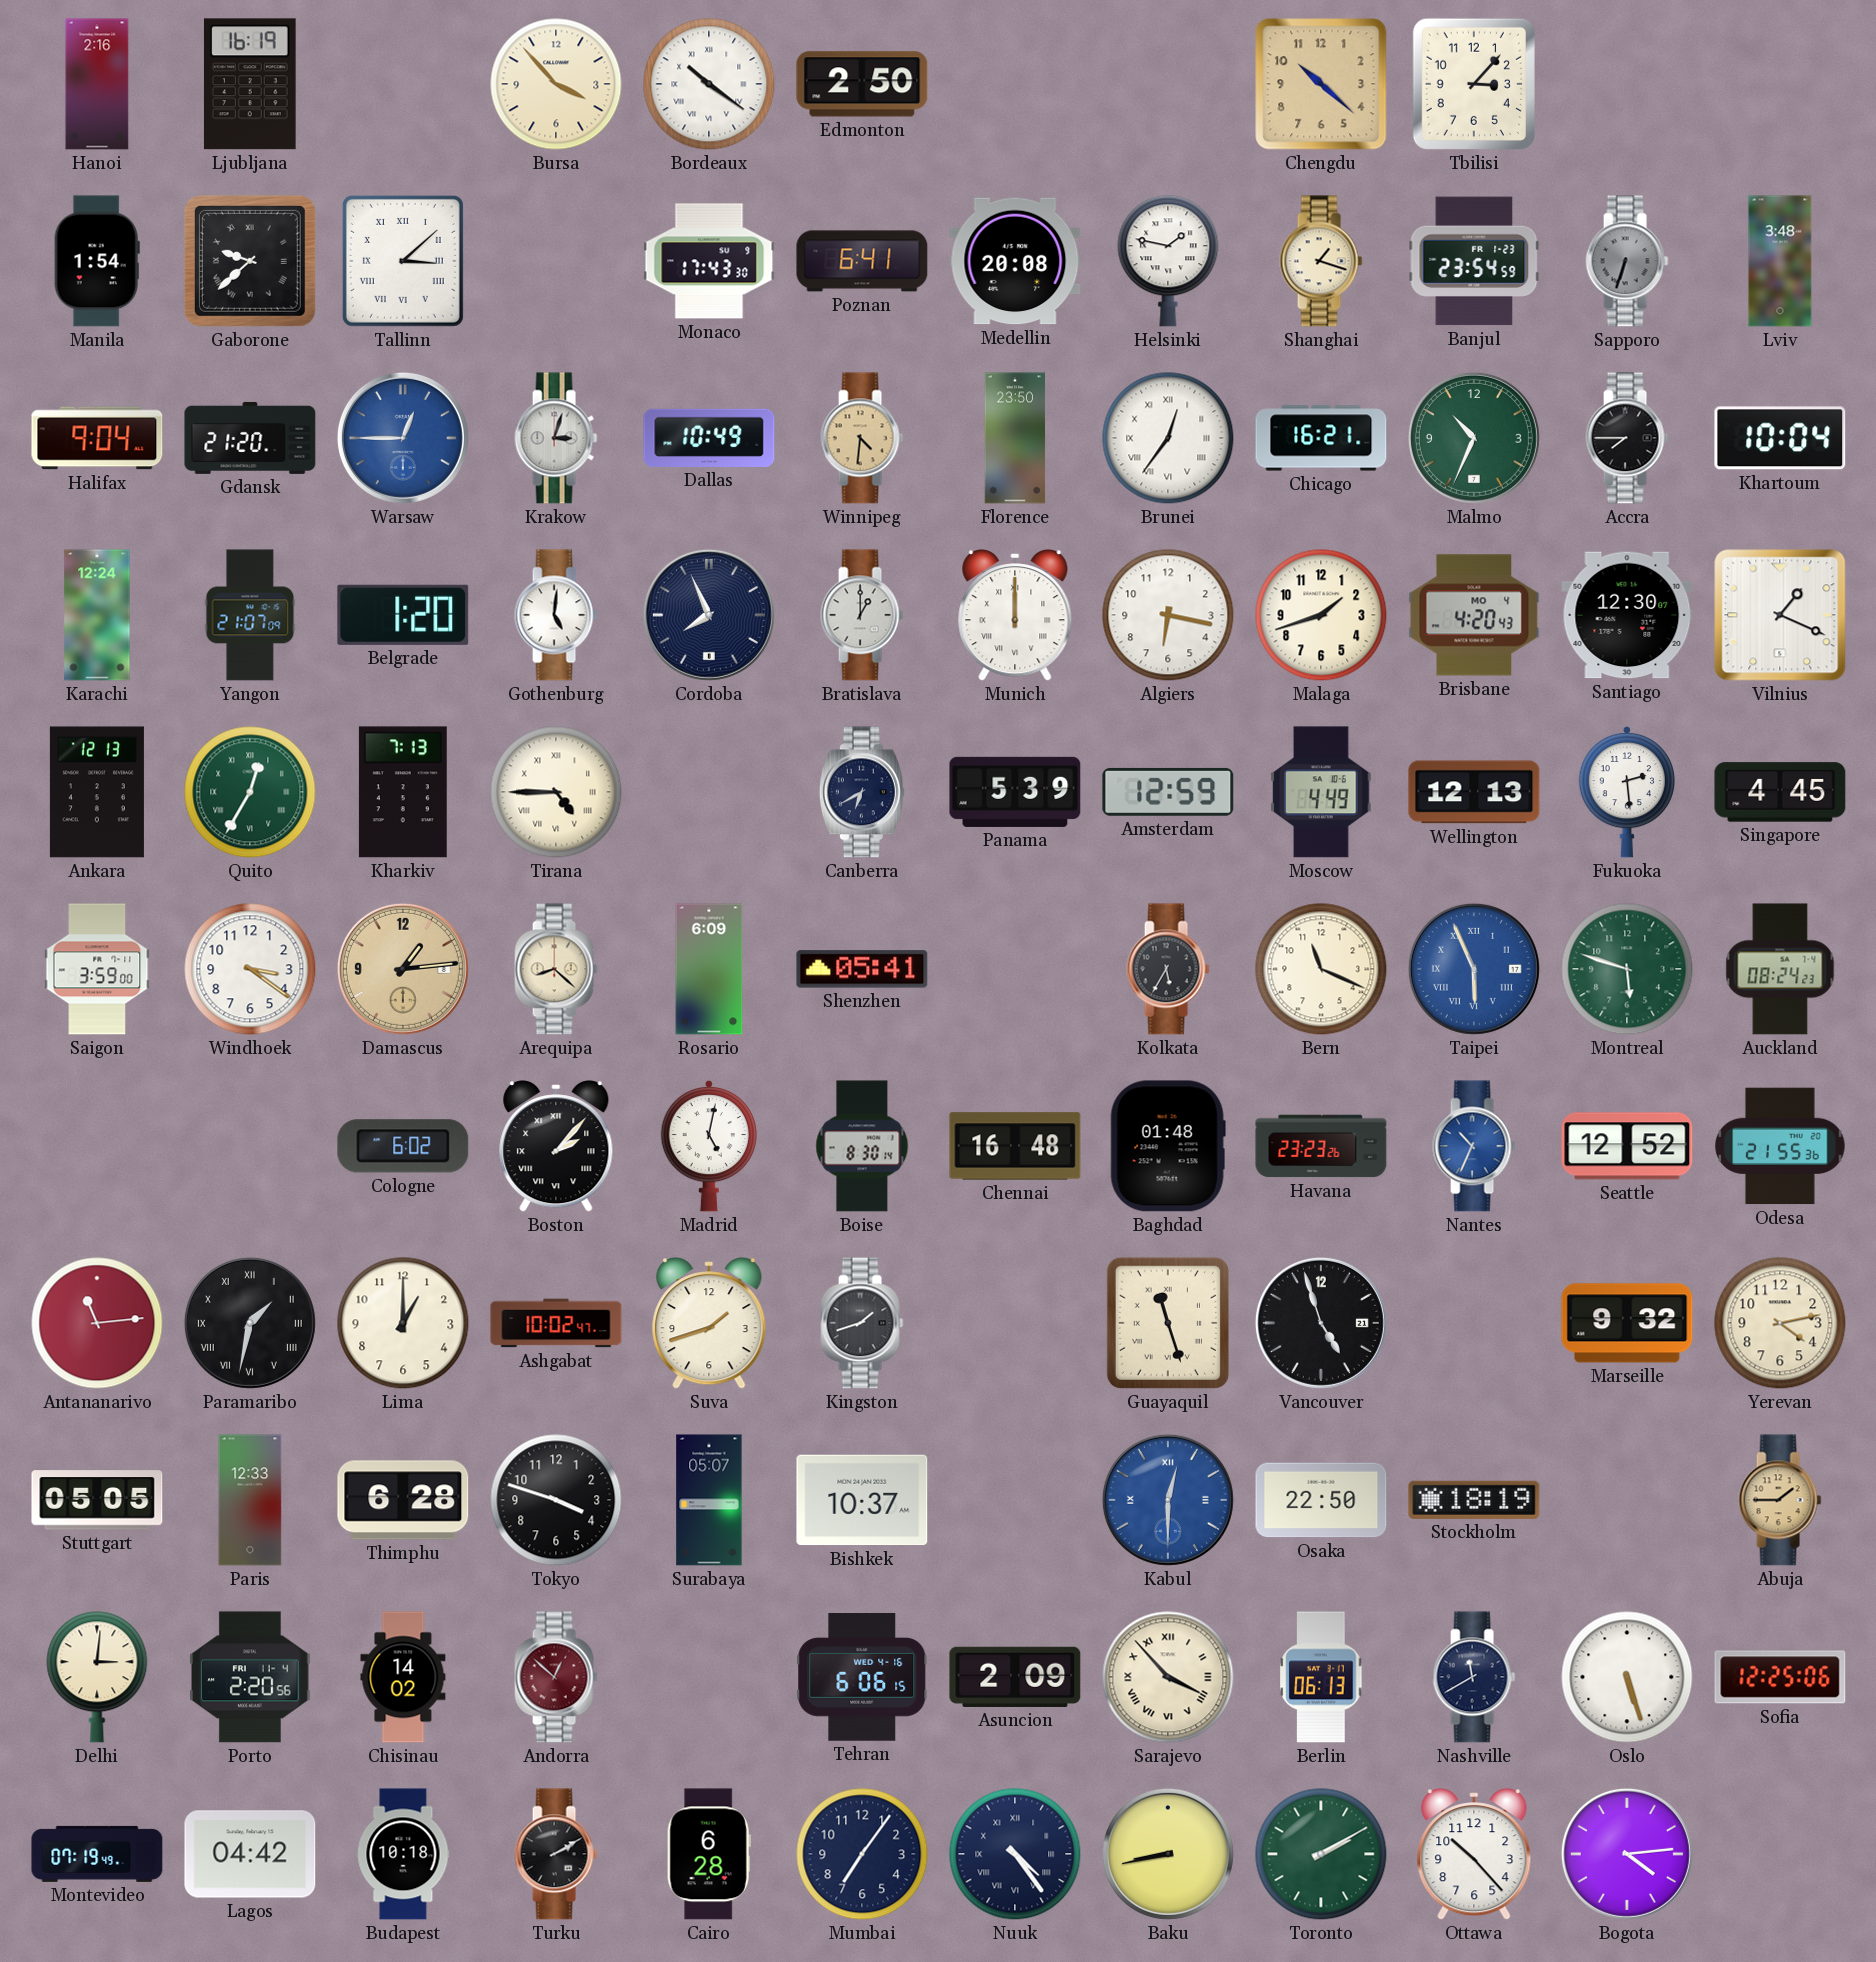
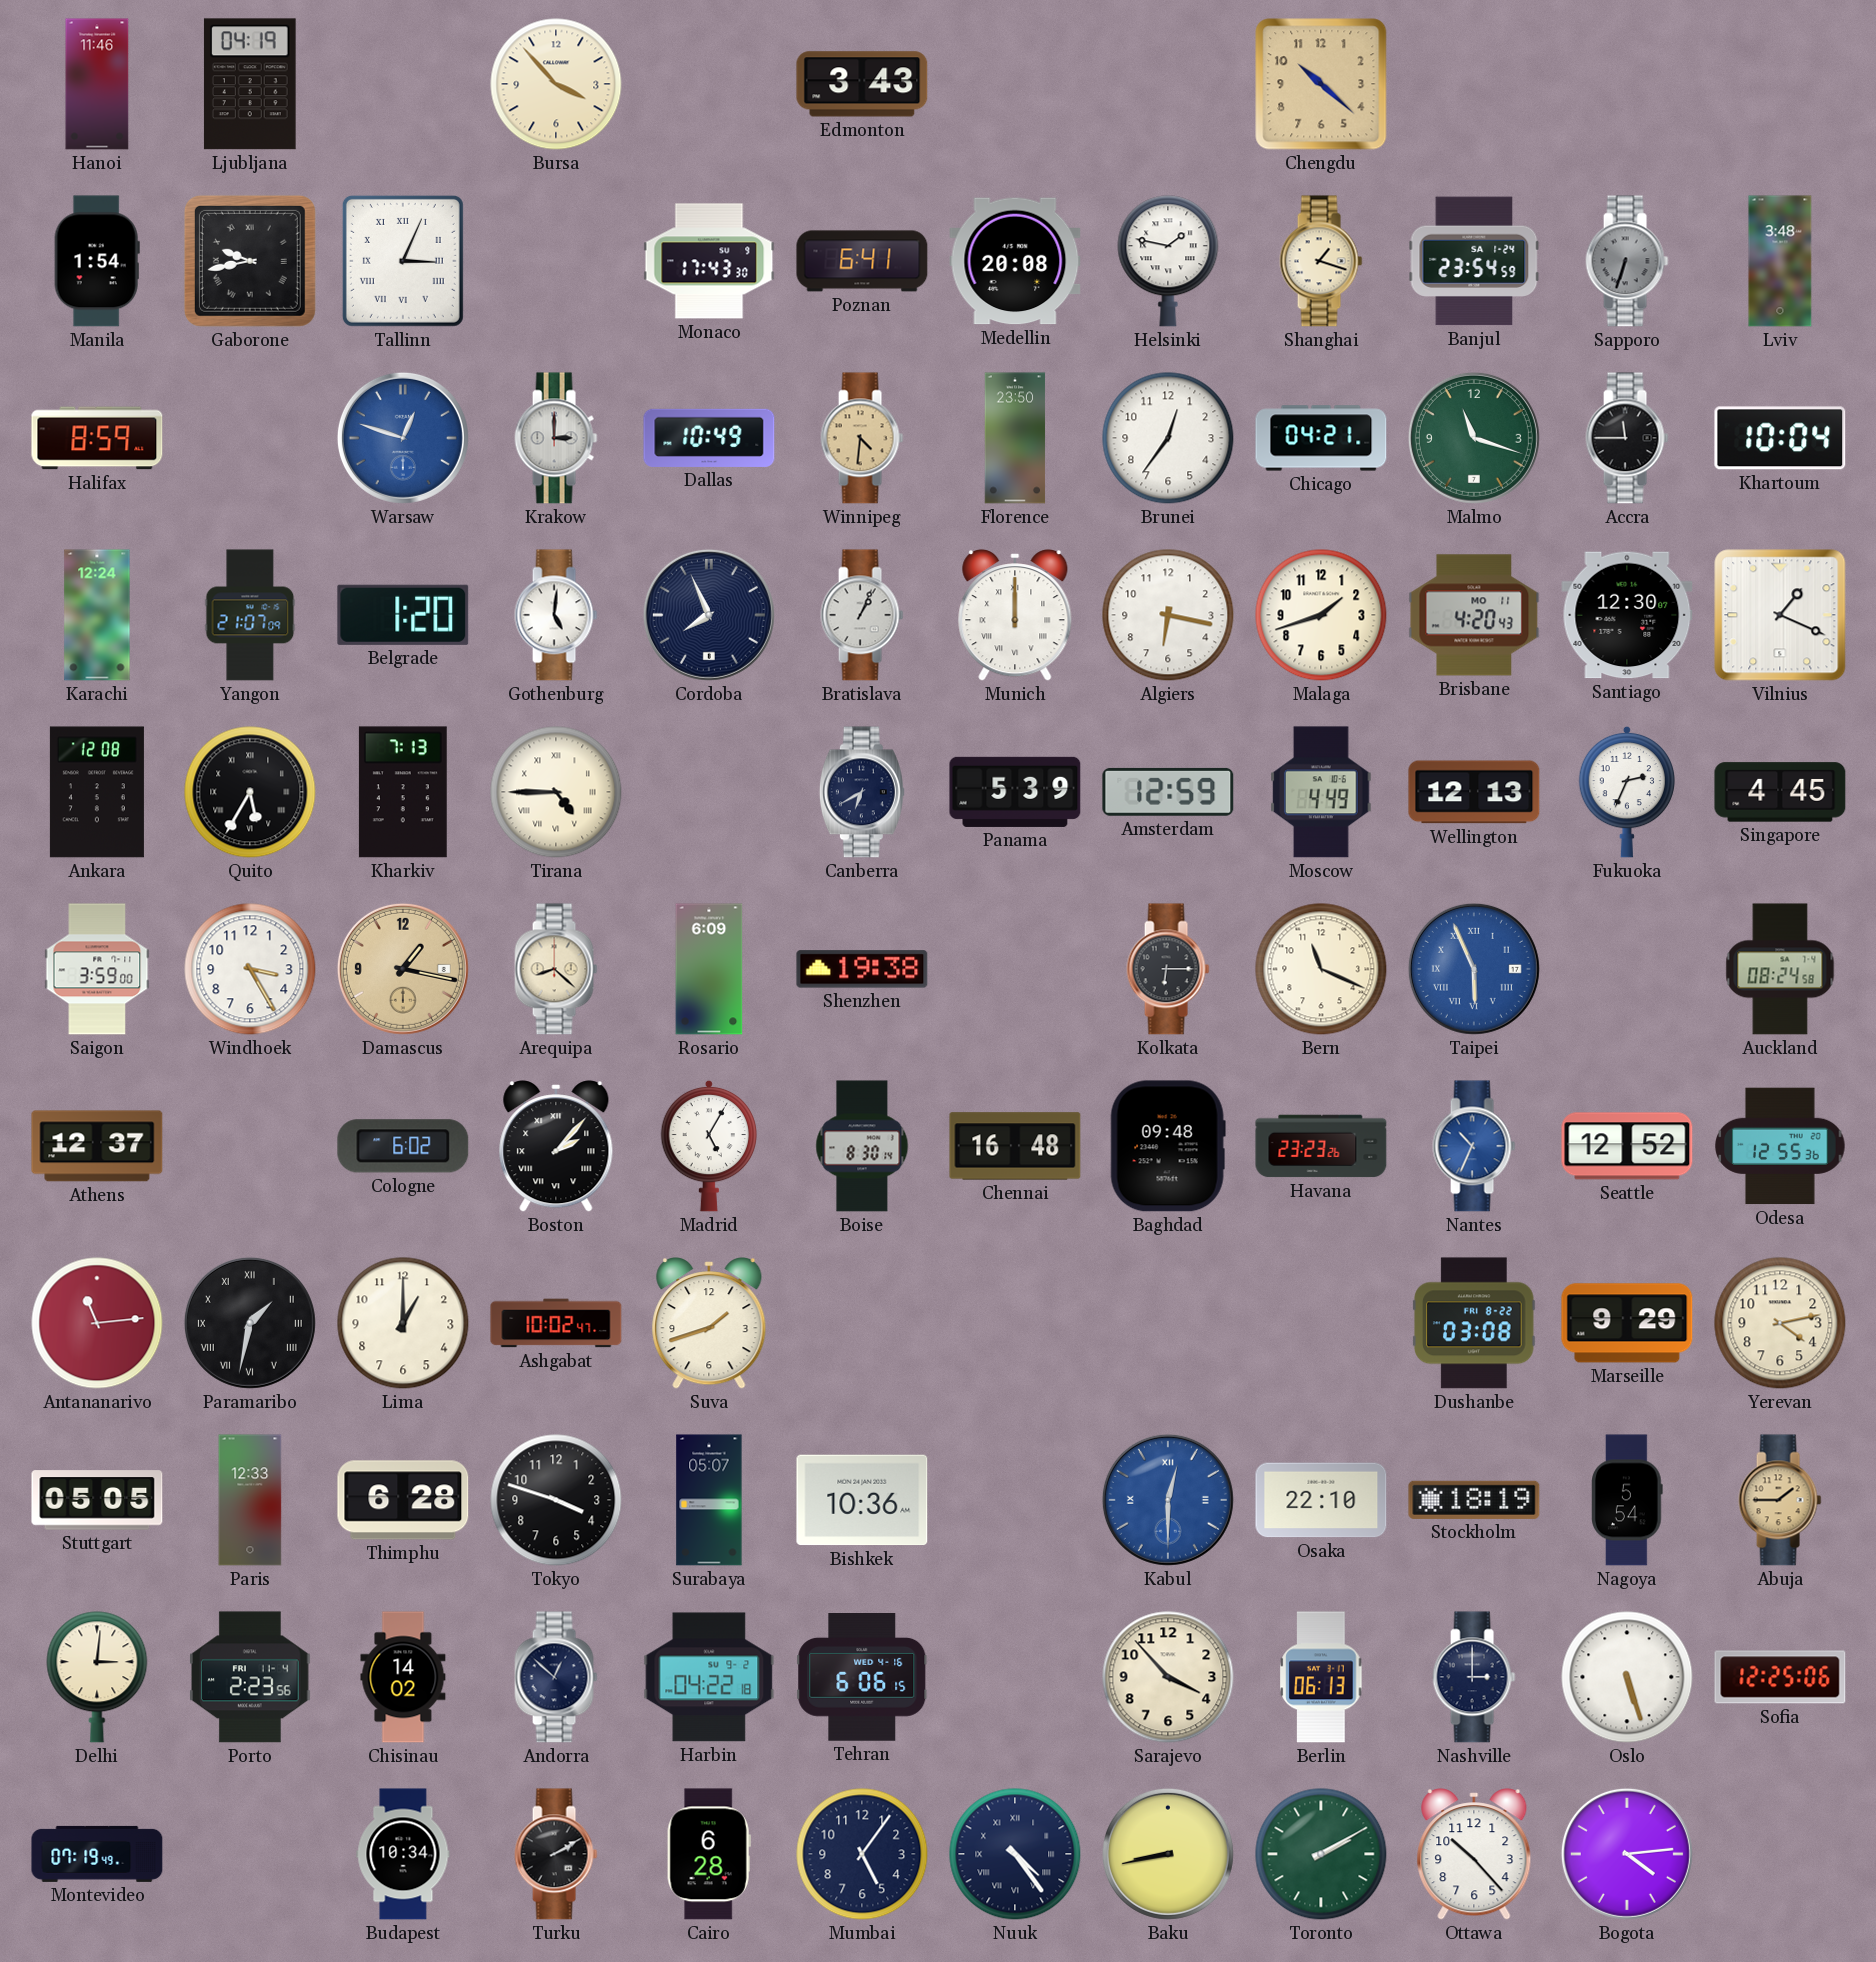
Hanoi: 2:16 -> 11:46 (97, 84)
Ljubljana: 16:19 -> 04:19 (250, 84)
Bordeaux: 10:21 -> none (709, 84)
Edmonton: 2:50 -> 3:43 (862, 84)
Tbilisi: 3:07 -> none (1474, 84)
Gaborone: 9:38 -> 9:43 (250, 261)
Tallinn: 3:08 -> 3:04 (403, 261)
Banjul date: FR 1-23 -> SA 1-24 (1474, 261)
Halifax: 9:04 -> 8:59 (97, 438)
Gdansk: 21:20 -> none (250, 438)
Warsaw: 12:45 -> 12:48 (403, 438)
Krakow: 3:03 -> 3:00 (556, 438)
Brunei numerals: Roman -> Arabic (1168, 438)
Chicago: 16:21 -> 04:21 (1321, 438)
Malmo: 10:34 -> 11:18 (1474, 438)
Accra: 7:45 -> 11:45 (1627, 438)
Bratislava: 1:00 -> 1:04 (862, 615)
Brisbane date: MO 4 -> MO 11 (1474, 615)
Ankara: 12:13 -> 12:08 (97, 792)
Quito: 12:35 -> 5:35 (250, 792)
Quito dial: green -> black (250, 792)
Fukuoka: 2:29 -> 2:34 (1626, 792)
Windhoek: 3:21 -> 3:25 (250, 969)
Damascus: 1:14 -> 1:17 (403, 969)
Shenzhen: 05:41 -> 19:38 (862, 969)
Kolkata: 5:35 -> 6:15 (1168, 969)
Montreal: 5:48 -> none (1627, 969)
Auckland: 08:24:23 -> 08:24:58 (1780, 969)
Athens: none -> 12:37 (97, 1146)
Madrid: 5:02 -> 5:05 (708, 1146)
Baghdad: 01:48 -> 09:48 (1168, 1146)
Odesa: 21:55 -> 12:55 (1780, 1146)
Kingston: 1:42 -> none (862, 1323)
Guayaquil: 11:27 -> none (1168, 1323)
Vancouver: 4:57 -> none (1321, 1323)
Dushanbe: none -> 03:08 (1474, 1323)
Marseille: 9:32 -> 9:29 (1627, 1323)
Bishkek: 10:37 -> 10:36 (862, 1500)
Osaka: 22:50 -> 22:10 (1321, 1500)
Nagoya: none -> 5:54 (1628, 1500)
Porto: 2:20 -> 2:23 (250, 1677)
Andorra dial: burgundy -> navy (556, 1677)
Harbin: none -> 04:22 (709, 1677)
Asuncion: 2:09 -> none (1015, 1677)
Sarajevo numerals: Roman -> Arabic (1168, 1677)
Nashville: 11:40 -> 3:00 (1474, 1677)
Lagos: 04:42 -> none (250, 1854)
Budapest: 10:18 -> 10:34 (403, 1854)
Mumbai: 7:06 -> 5:06 (862, 1854)
